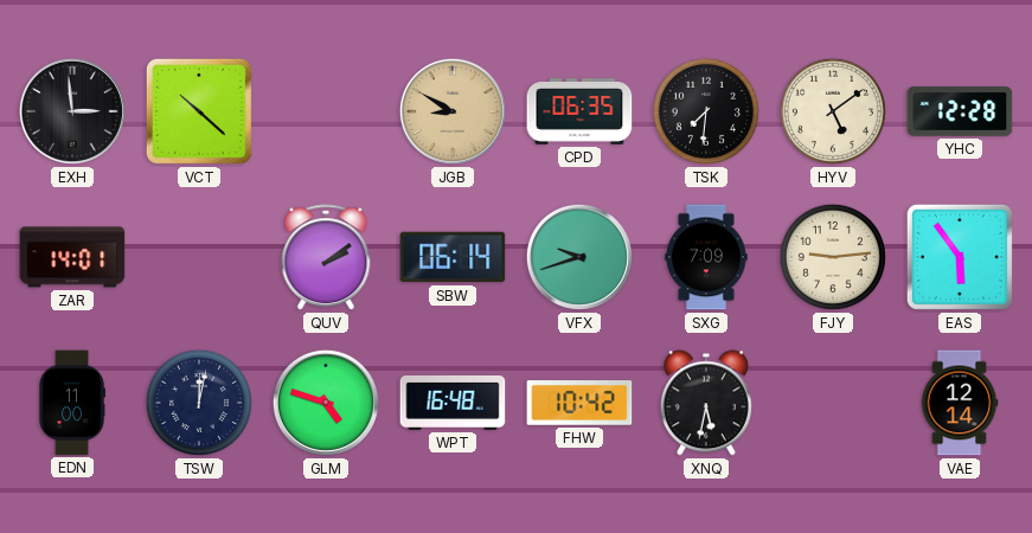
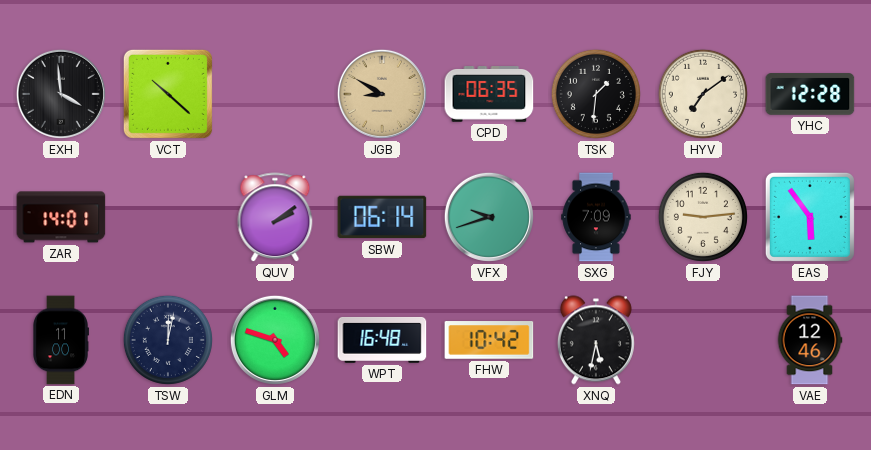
EXH: 2:59 -> 3:59 (61, 94)
TSK: 7:31 -> 1:31 (596, 94)
HYV: 5:09 -> 7:09 (703, 94)
VAE: 12:14 -> 12:46 (810, 340)
